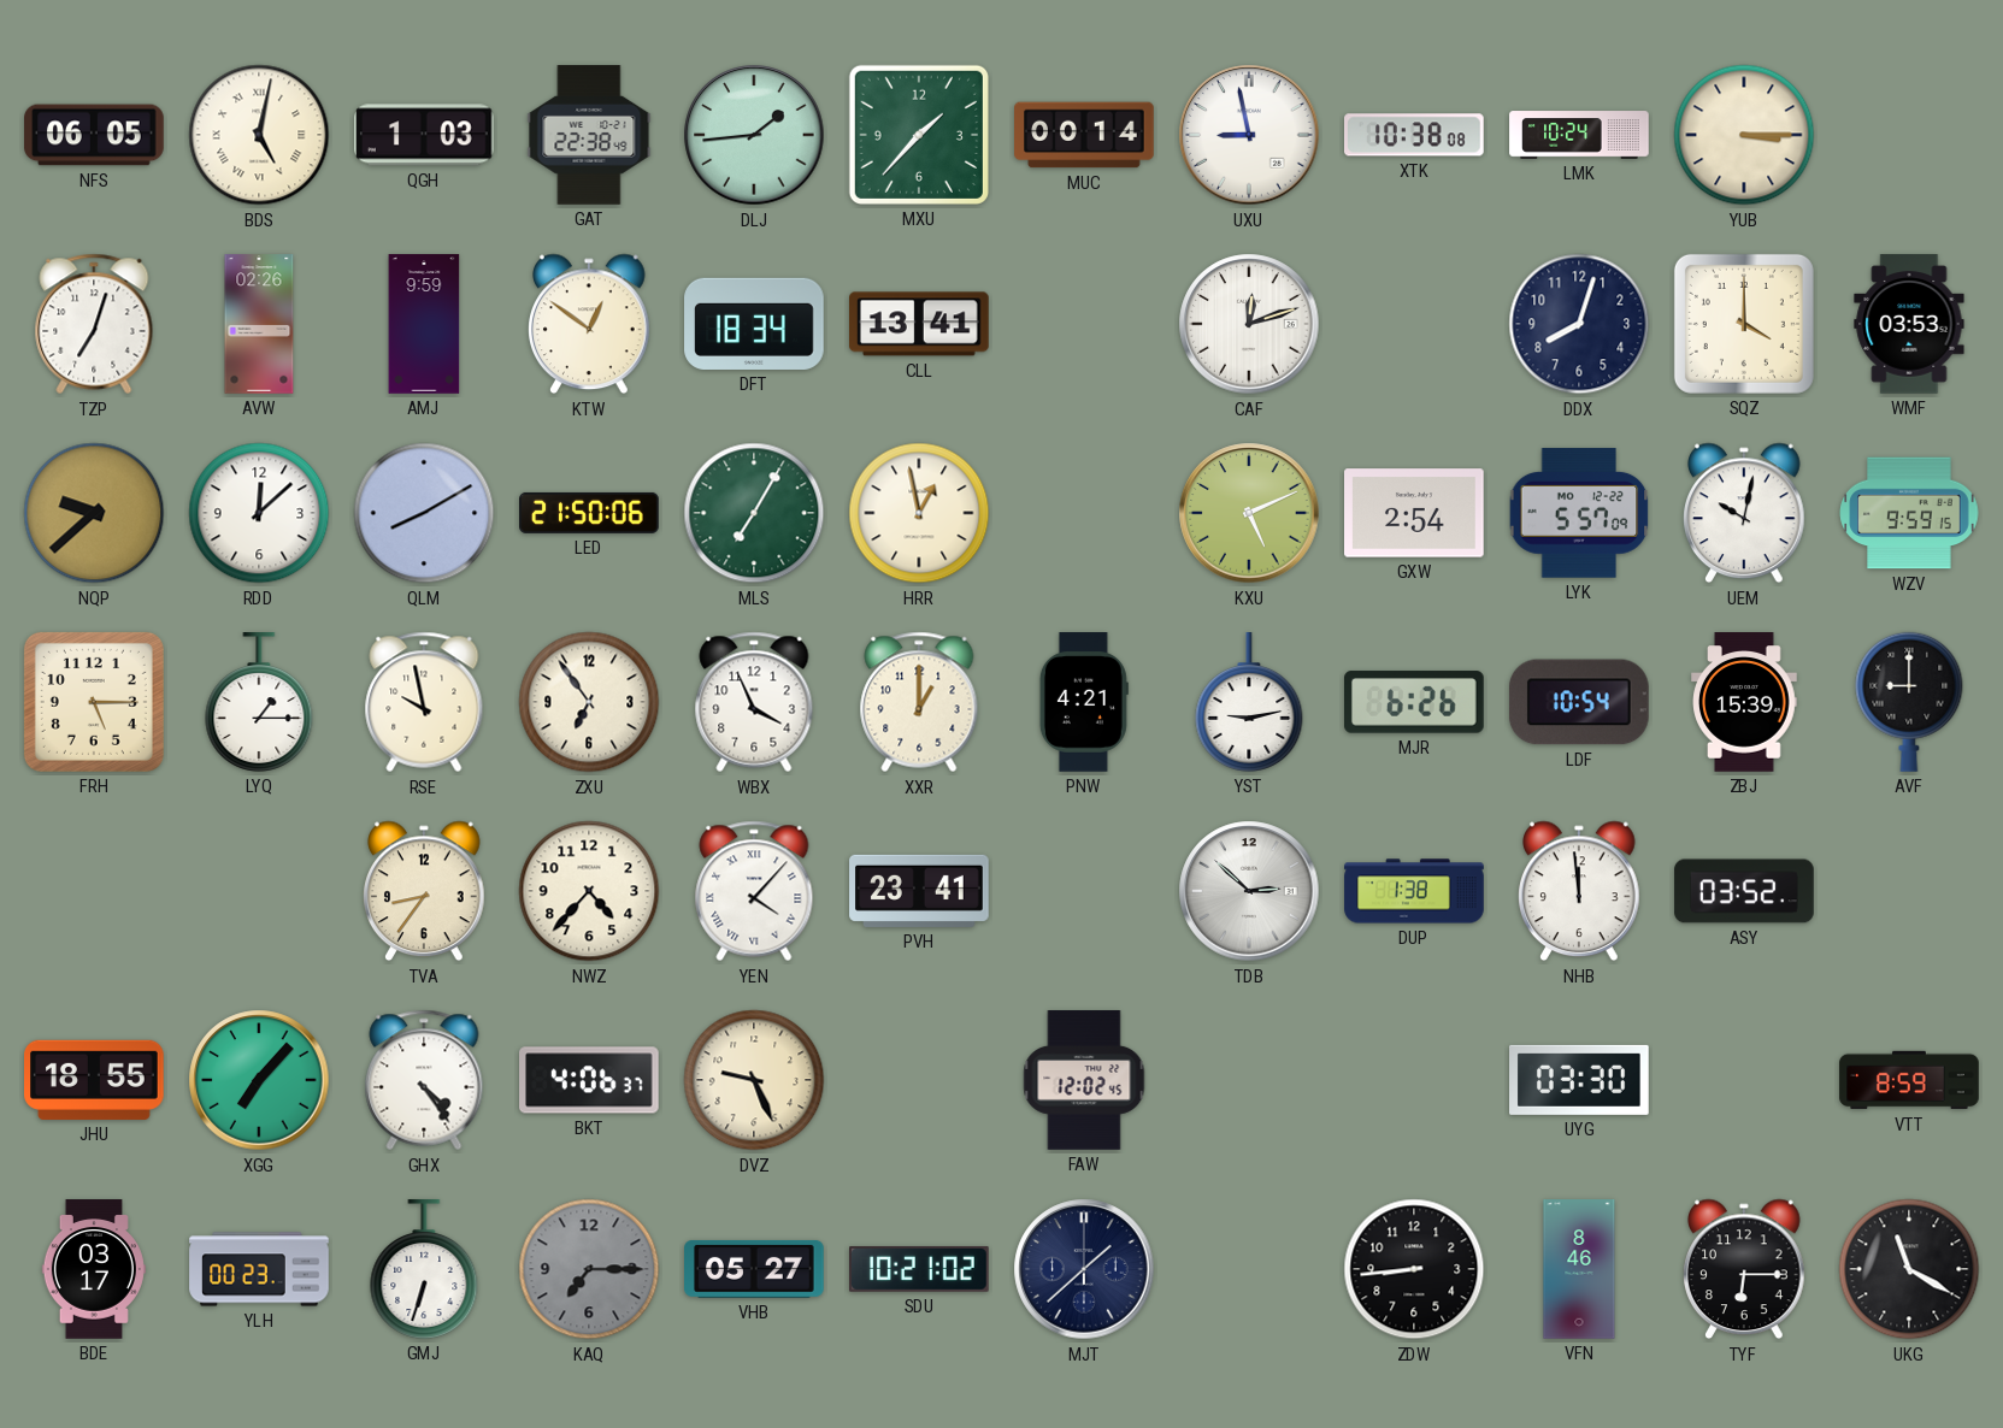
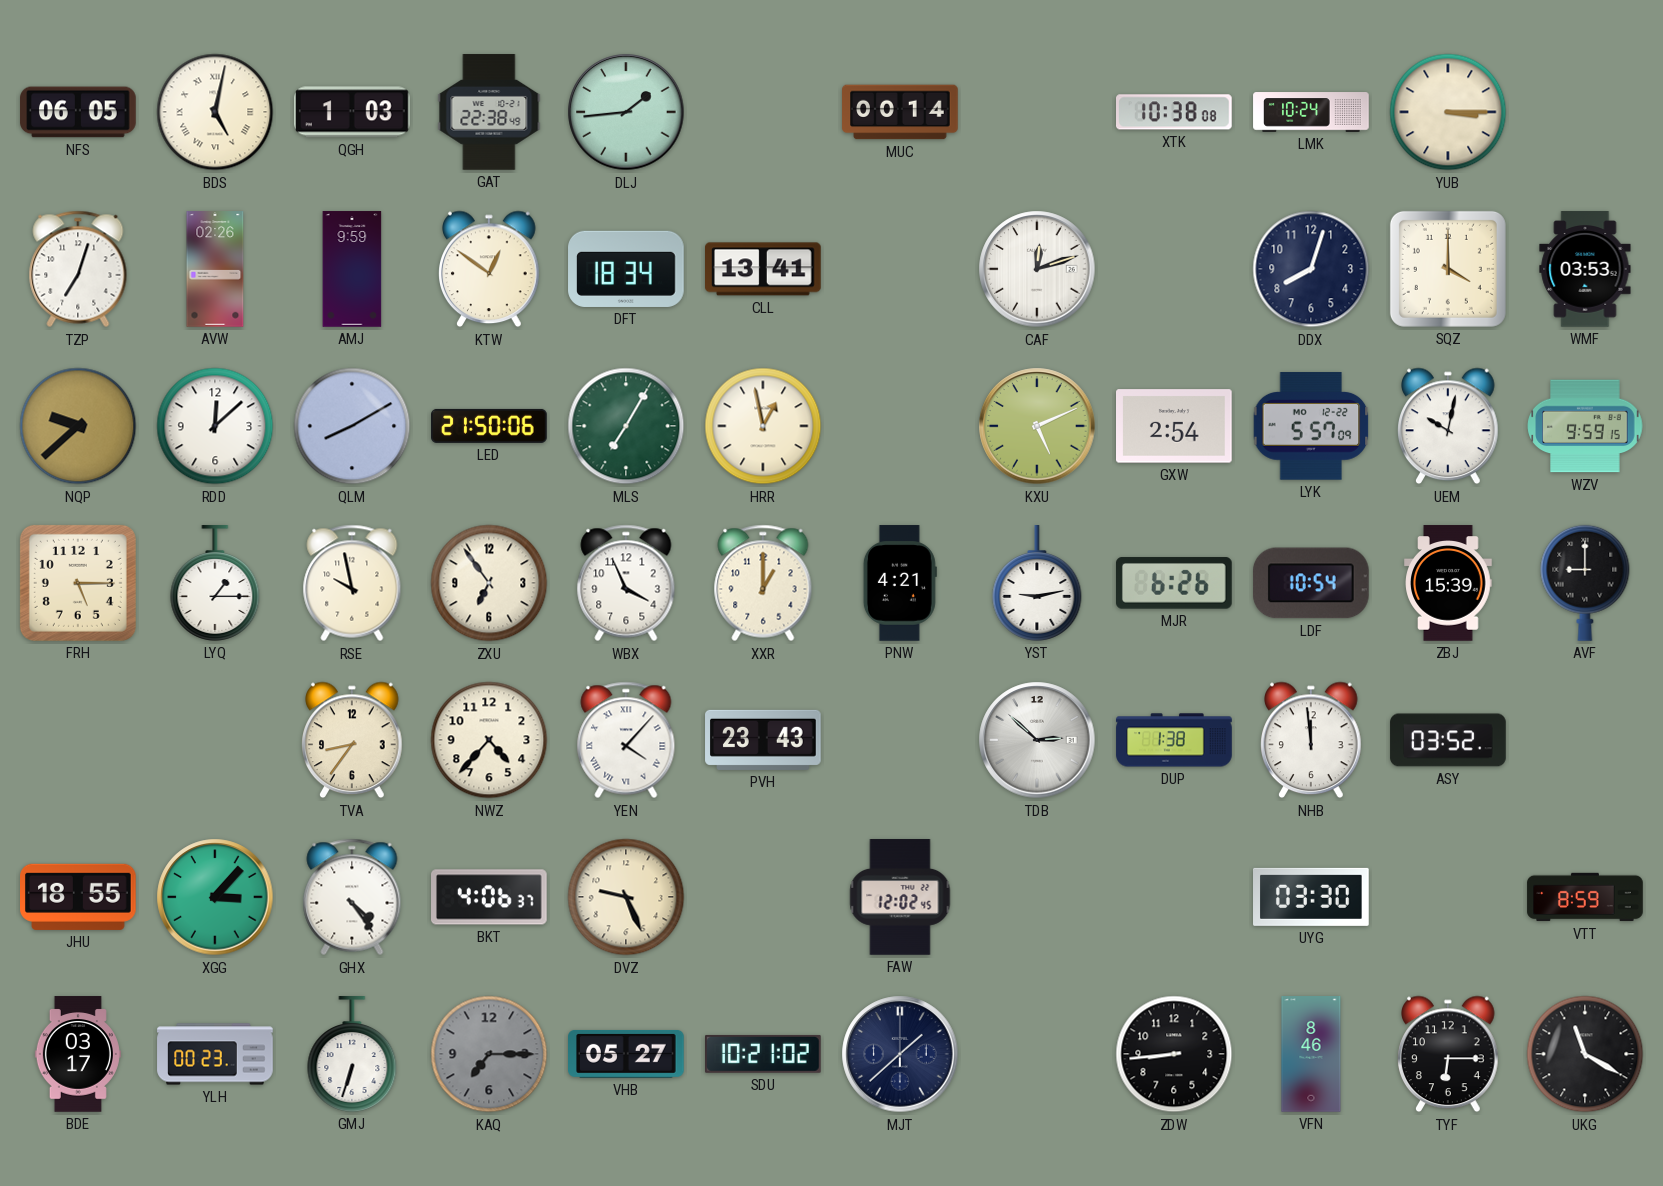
MXU: 1:37 -> none (919, 135)
UXU: 8:58 -> none (1249, 135)
PVH: 23:41 -> 23:43 (763, 740)
XGG: 7:07 -> 3:07 (215, 897)
